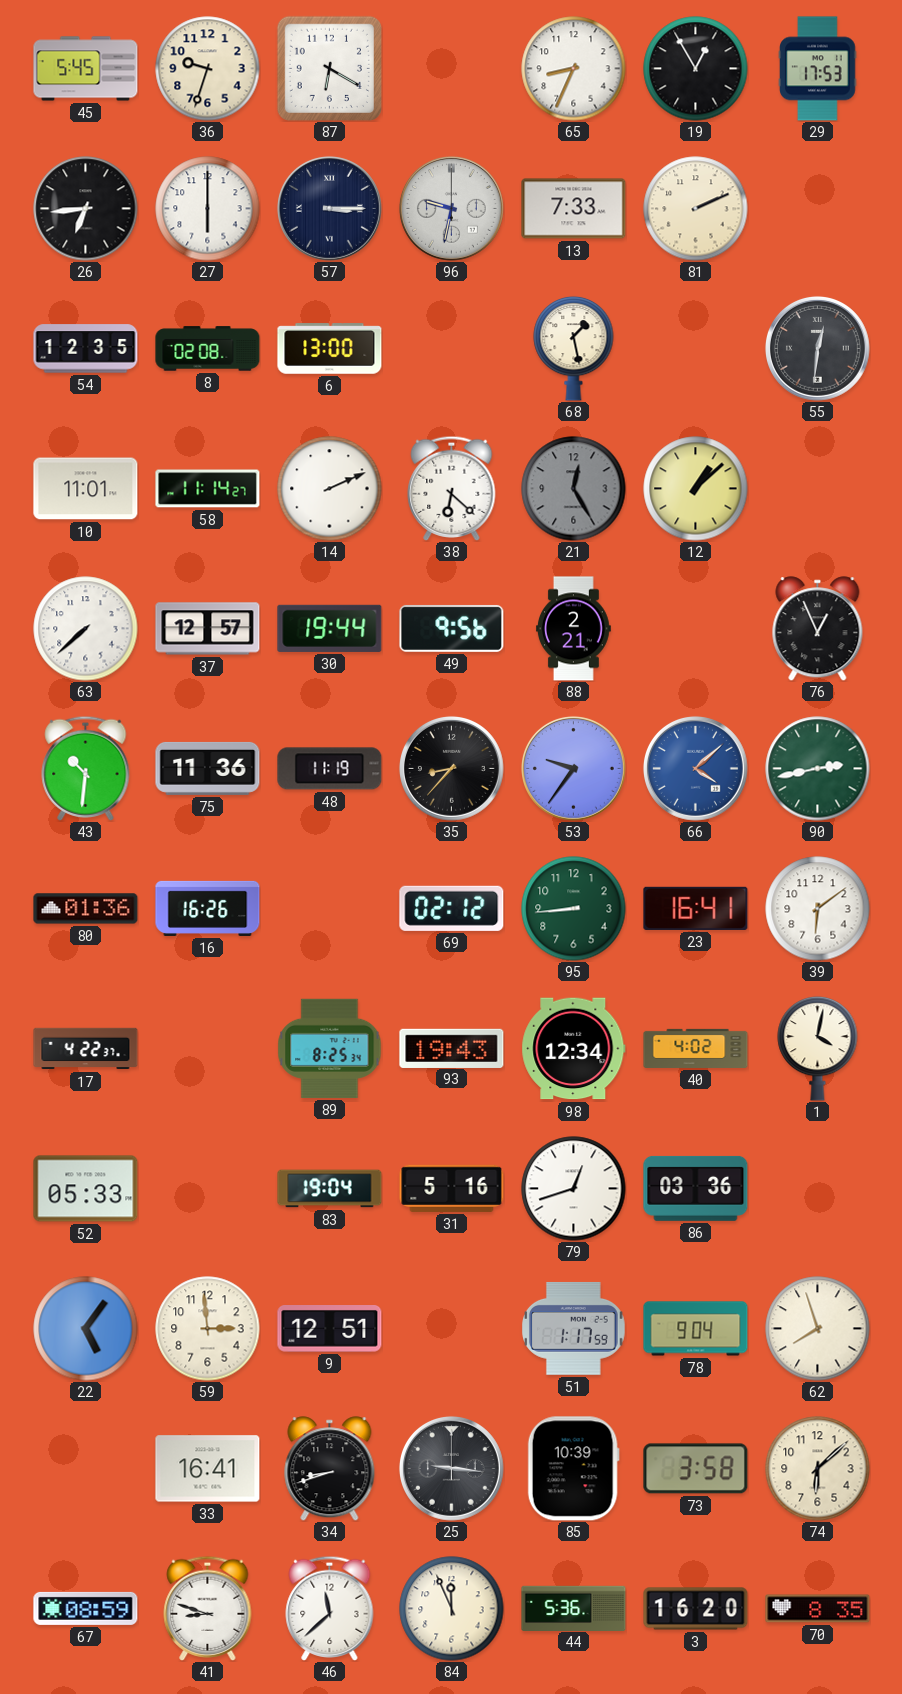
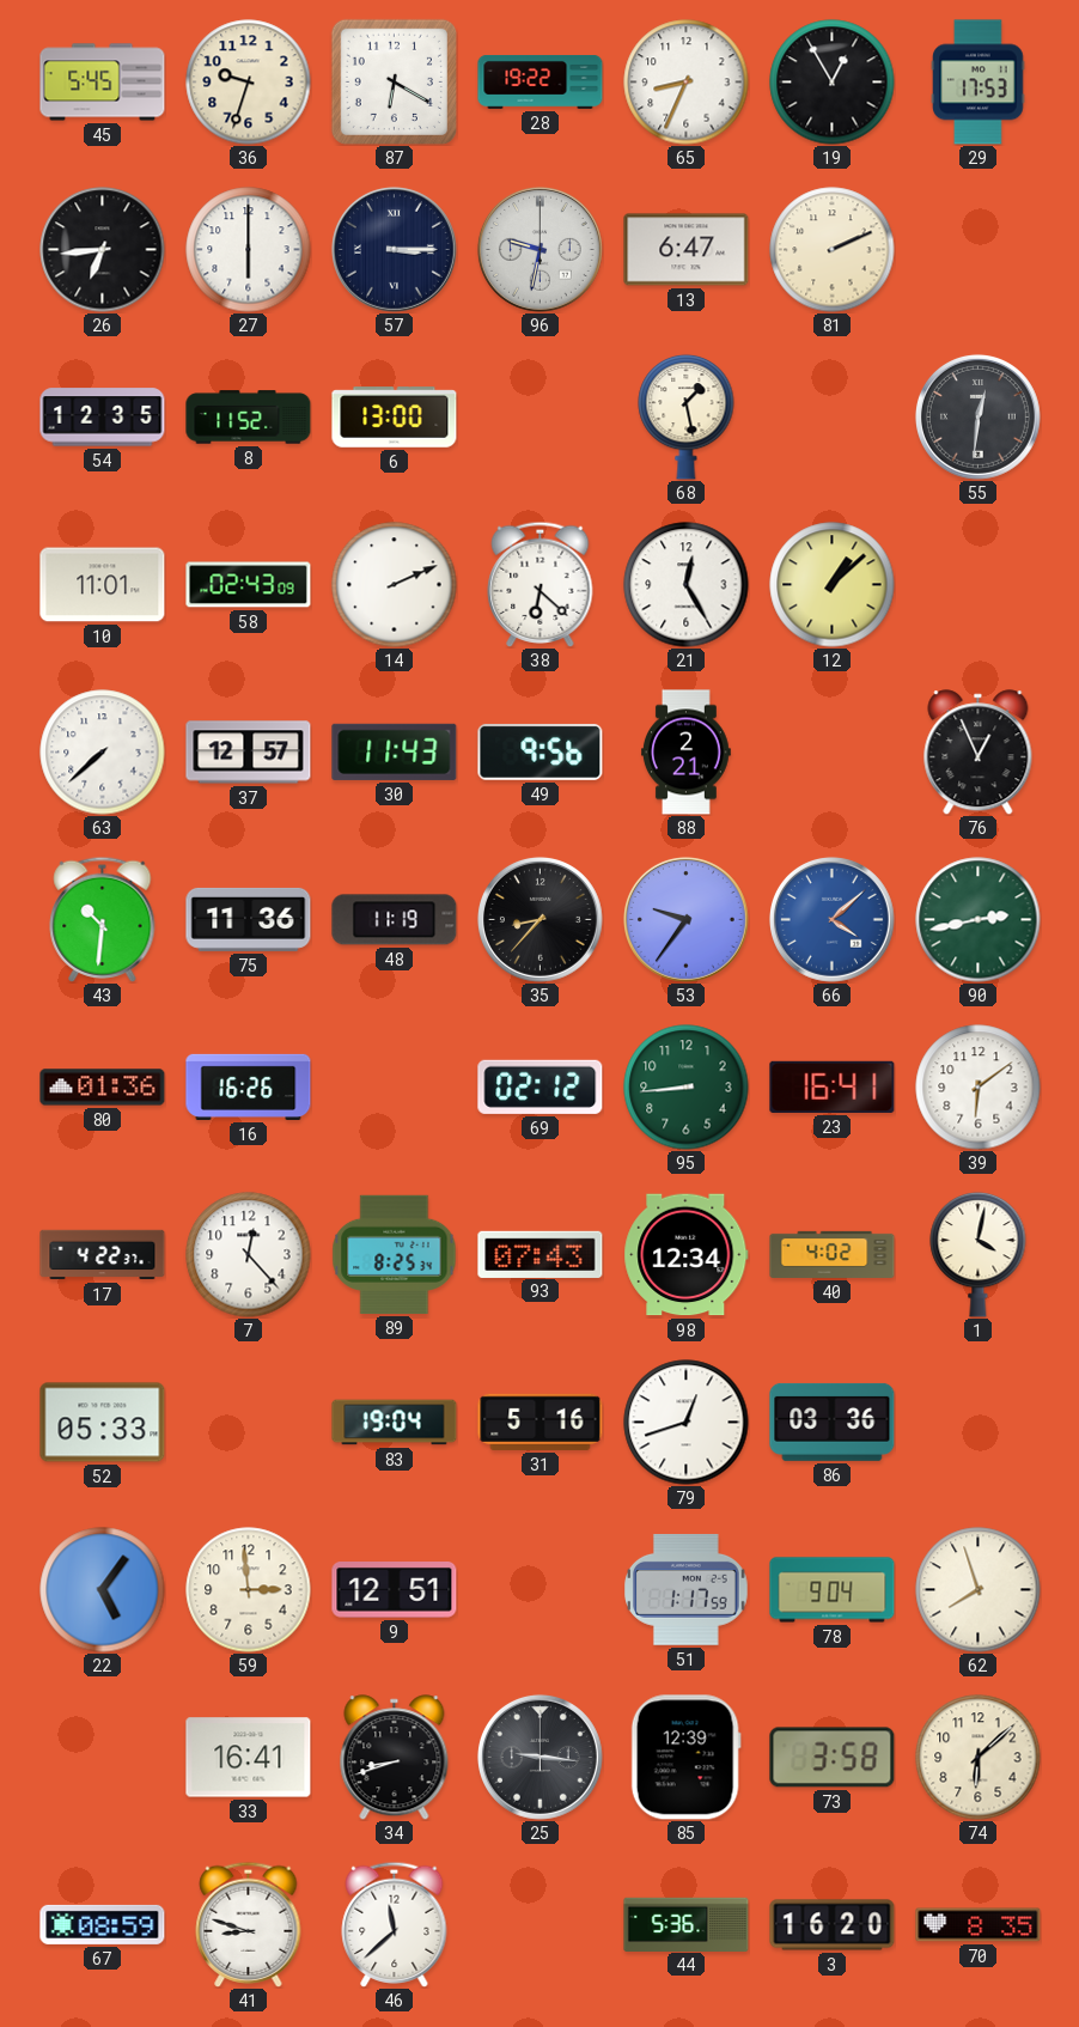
28: none -> 19:22 (541, 81)
13: 7:33 -> 6:47 (687, 250)
8: 02:08 -> 11:52 (249, 418)
58: 11:14 -> 02:43 (249, 585)
21 dial: grey -> white (687, 585)
30: 19:44 -> 11:43 (395, 751)
7: none -> 12:23 (249, 1255)
93: 19:43 -> 07:43 (541, 1254)
85: 10:39 -> 12:39 (685, 1758)
84: 11:56 -> none (452, 1609)
